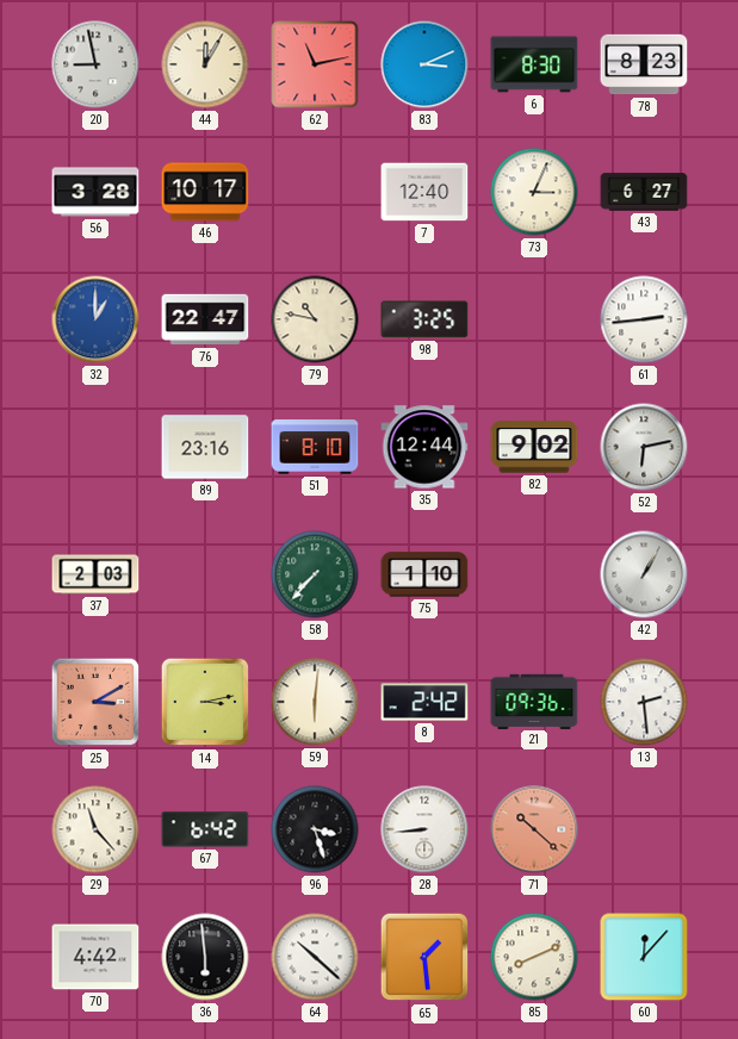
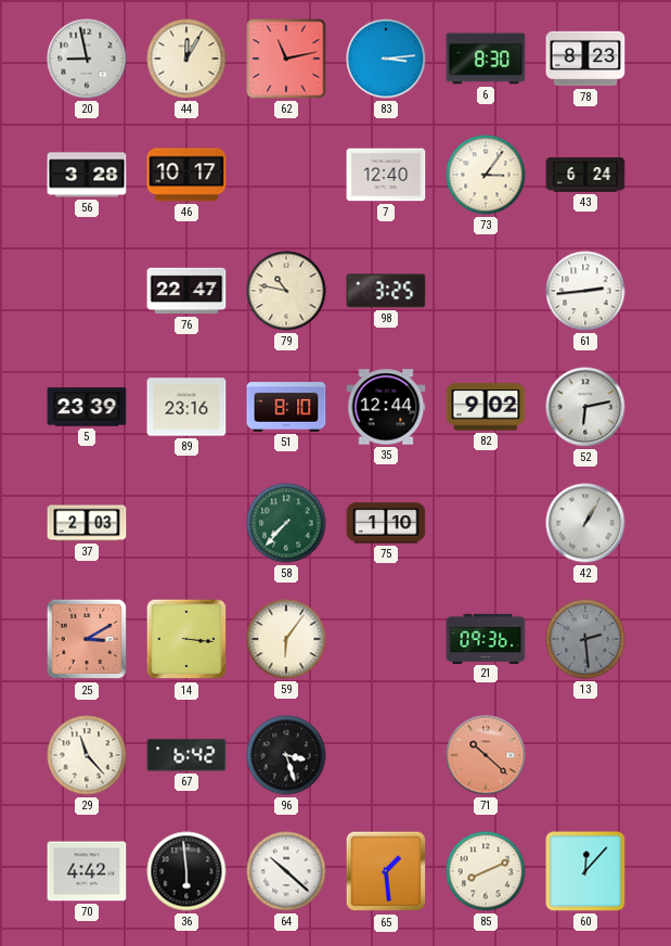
83: 3:11 -> 3:14 (386, 59)
73: 3:04 -> 3:06 (486, 175)
43: 6:27 -> 6:24 (585, 175)
32: 1:00 -> none (95, 319)
5: none -> 23:39 (87, 407)
14: 3:13 -> 3:16 (186, 639)
59: 6:01 -> 6:06 (286, 639)
8: 2:42 -> none (424, 702)
13 dial: white -> grey (585, 639)
28: 8:44 -> none (424, 829)
